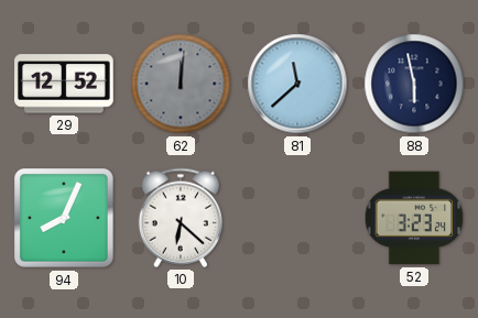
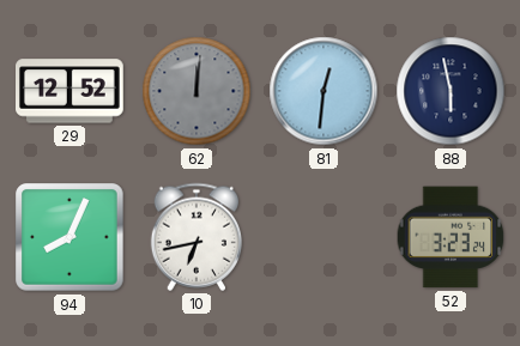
81: 11:38 -> 12:31 (324, 91)
10: 6:22 -> 6:43 (195, 237)
